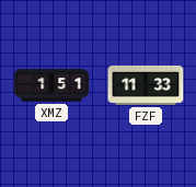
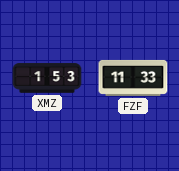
XMZ: 1:51 -> 1:53 (47, 78)
